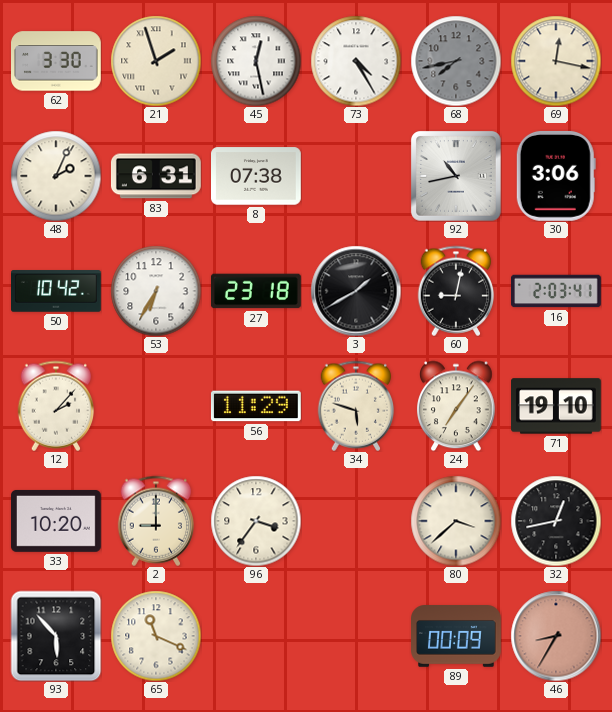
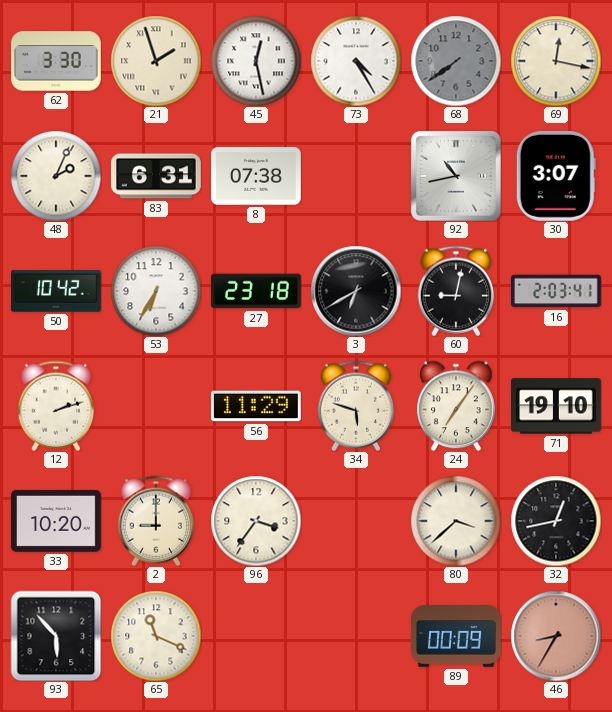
68: 7:43 -> 7:39 (456, 61)
30: 3:06 -> 3:07 (556, 176)
3: 1:40 -> 6:40 (356, 291)
12: 2:07 -> 2:12 (56, 406)
